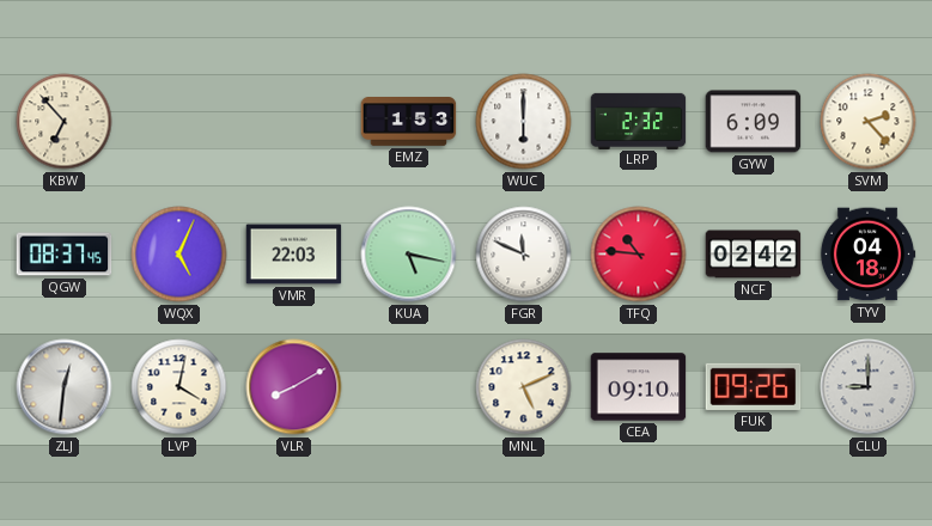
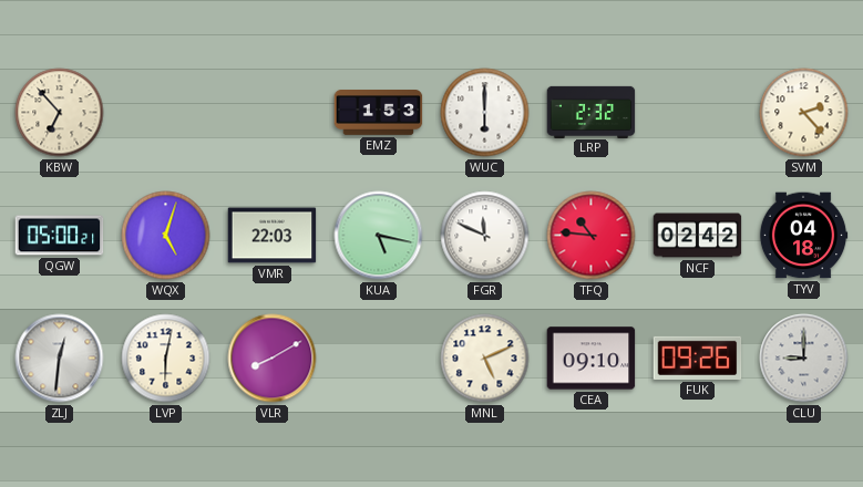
GYW: 6:09 -> none (754, 122)
QGW: 08:37 -> 05:00 (60, 236)
WQX: 5:04 -> 5:03 (166, 236)
LVP: 4:02 -> 6:02 (166, 359)
